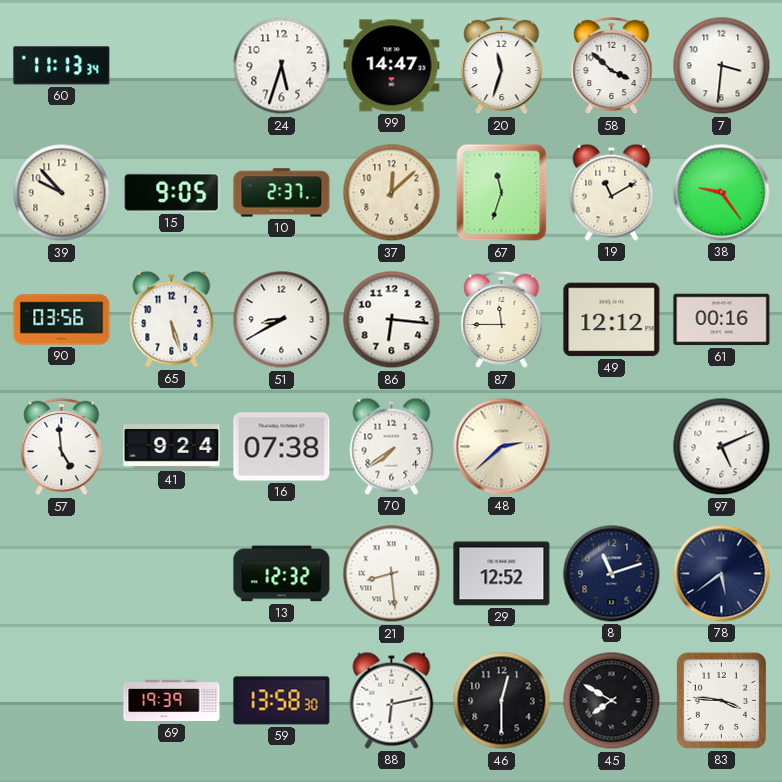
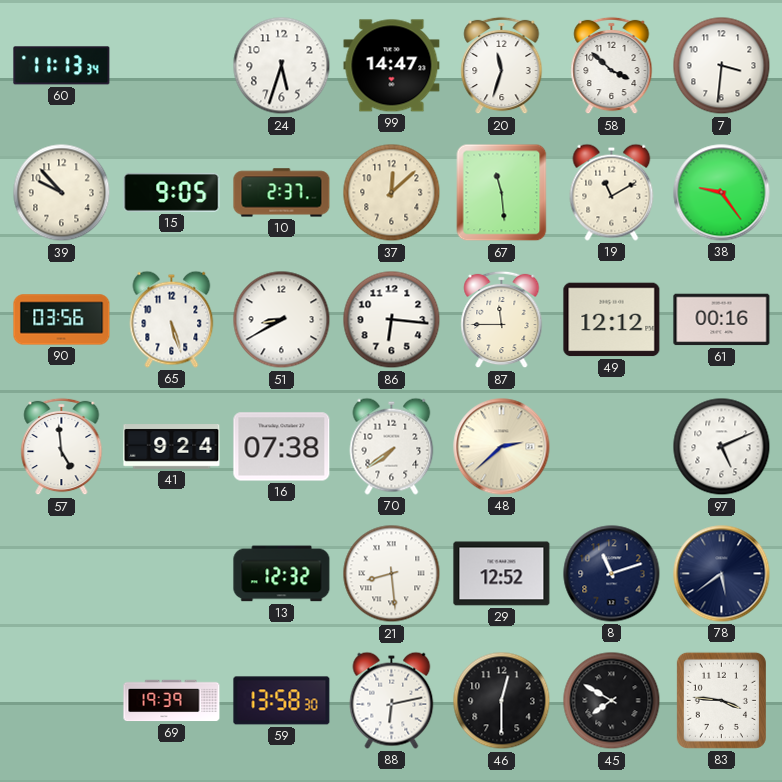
67: 11:33 -> 11:29 (502, 193)
